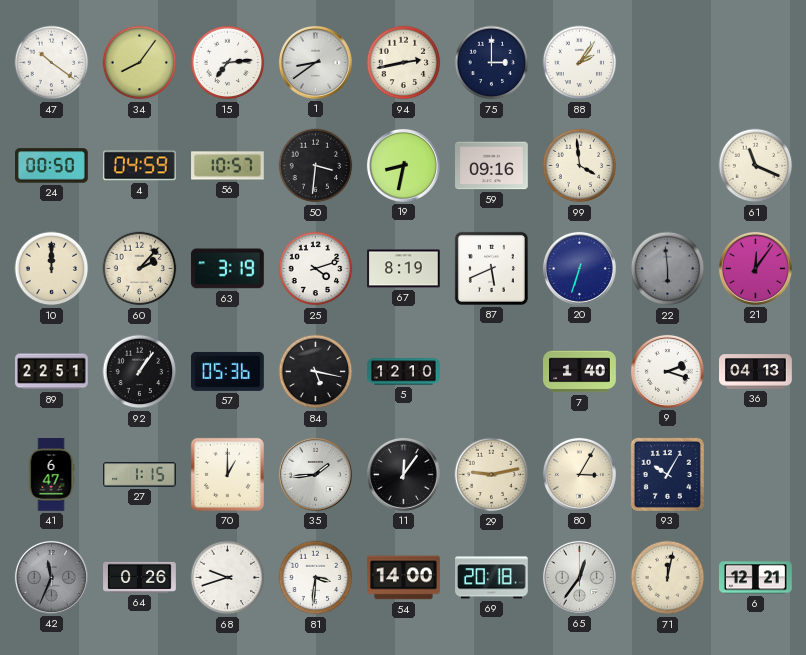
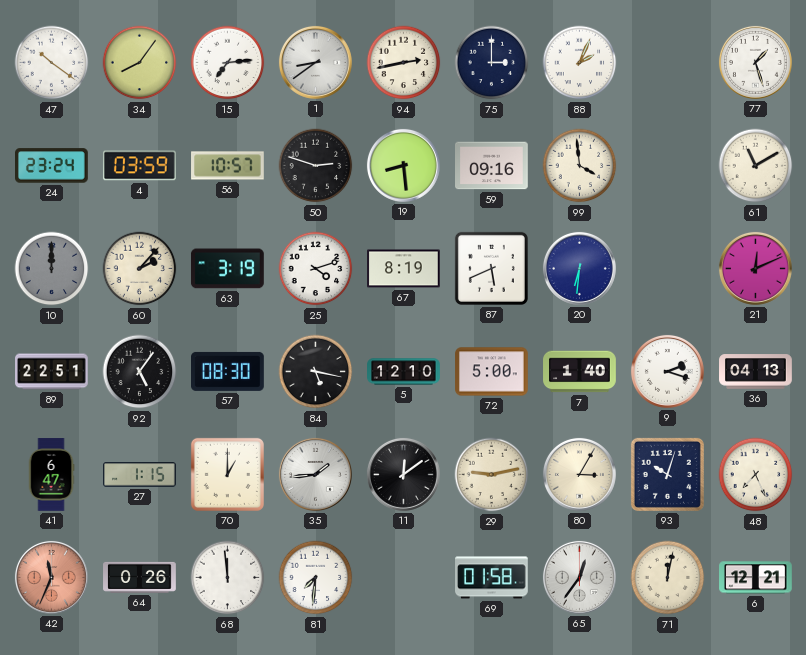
88: 2:06 -> 2:04 (580, 63)
77: none -> 1:27 (755, 62)
24: 00:50 -> 23:24 (52, 166)
4: 04:59 -> 03:59 (139, 166)
50: 3:31 -> 2:48 (316, 166)
19: 8:32 -> 8:29 (403, 165)
61: 11:19 -> 11:10 (756, 166)
10 dial: cream -> grey (52, 269)
20: 6:33 -> 6:31 (579, 268)
22: 5:59 -> none (668, 269)
21: 12:06 -> 12:11 (755, 268)
92: 1:06 -> 5:06 (140, 372)
57: 05:36 -> 08:30 (228, 371)
72: none -> 5:00 (492, 372)
11: 12:06 -> 12:09 (403, 474)
93: 10:05 -> 10:03 (667, 474)
48: none -> 7:26 (756, 475)
42 dial: grey -> salmon (51, 577)
68: 9:42 -> 11:59 (228, 578)
81: 3:31 -> 7:31 (316, 578)
54: 14:00 -> none (404, 578)
69: 20:18 -> 01:58 (492, 578)
